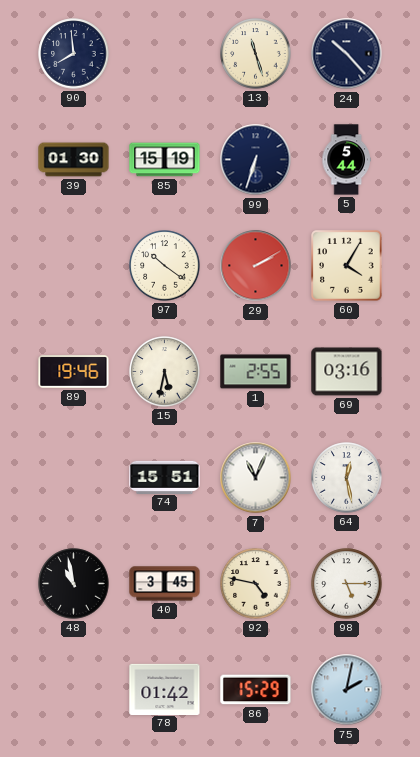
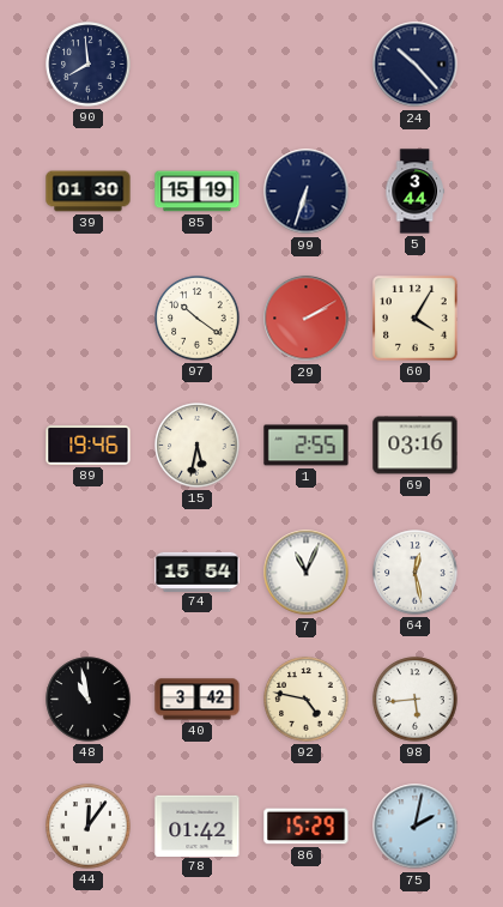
13: 11:27 -> none (256, 54)
5: 5:44 -> 3:44 (414, 192)
74: 15:51 -> 15:54 (198, 572)
40: 3:45 -> 3:42 (198, 700)
98: 5:15 -> 5:44 (416, 700)
44: none -> 12:06 (89, 827)
